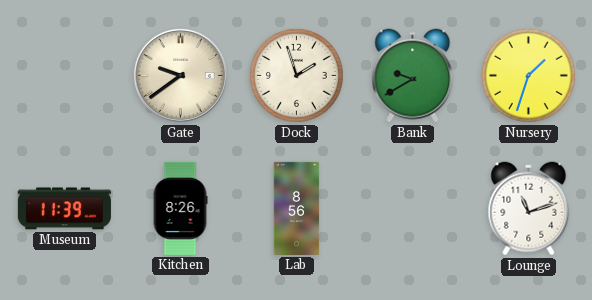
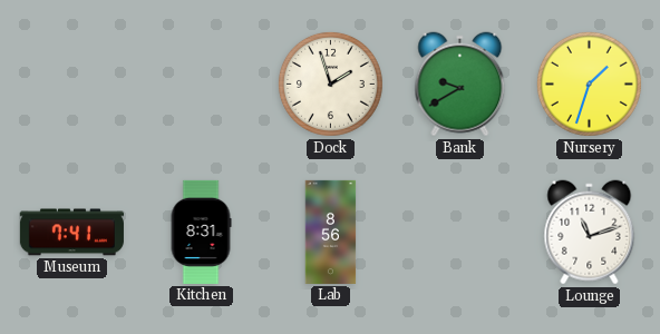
Gate: 9:39 -> none (180, 75)
Museum: 11:39 -> 7:41 (71, 233)
Kitchen: 8:26 -> 8:31 (201, 232)
